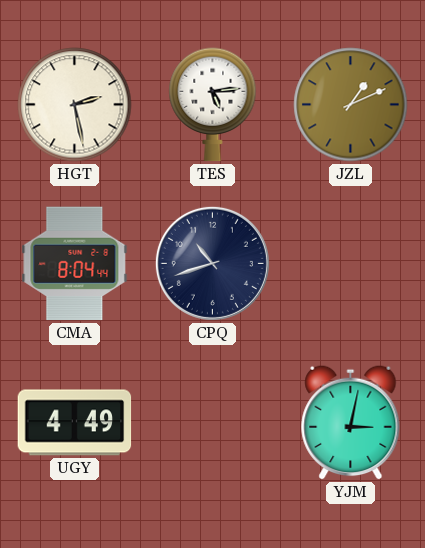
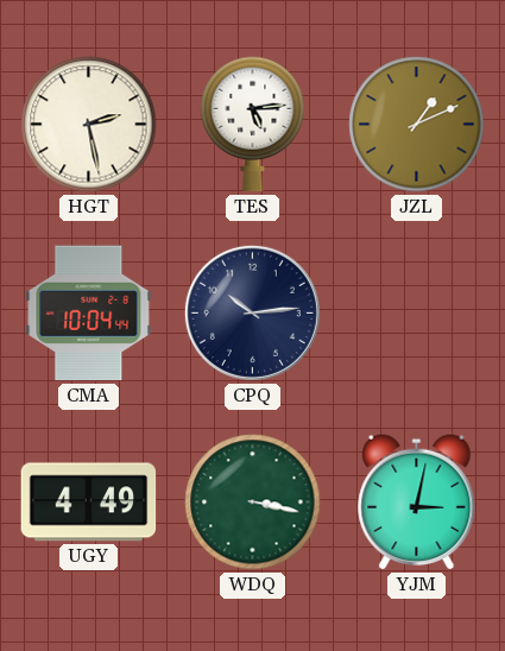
CMA: 8:04 -> 10:04 (89, 314)
CPQ: 10:42 -> 10:14 (252, 312)
WDQ: none -> 3:17 (253, 503)
